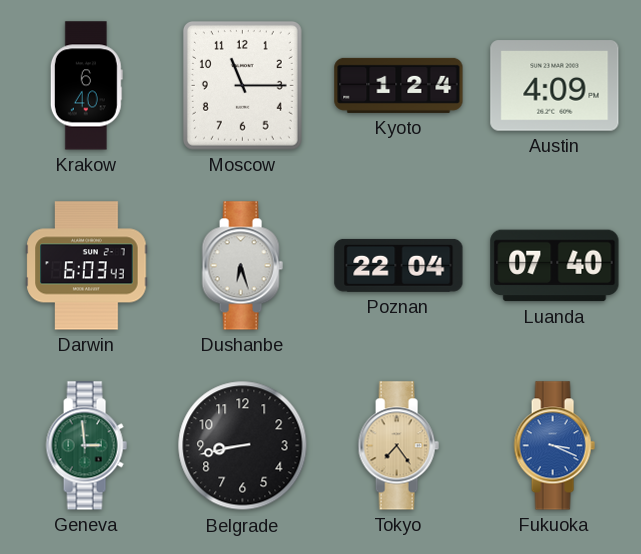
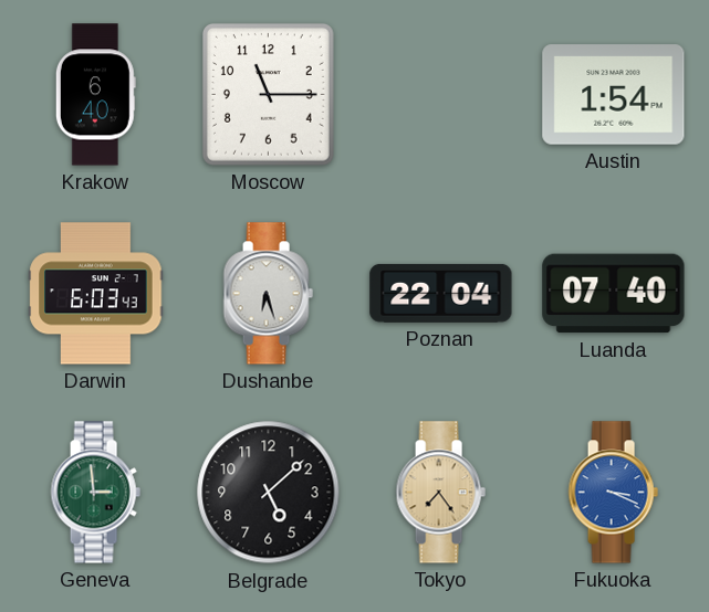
Kyoto: 1:24 -> none (399, 85)
Austin: 4:09 -> 1:54 (614, 95)
Belgrade: 8:43 -> 5:08 (269, 493)
